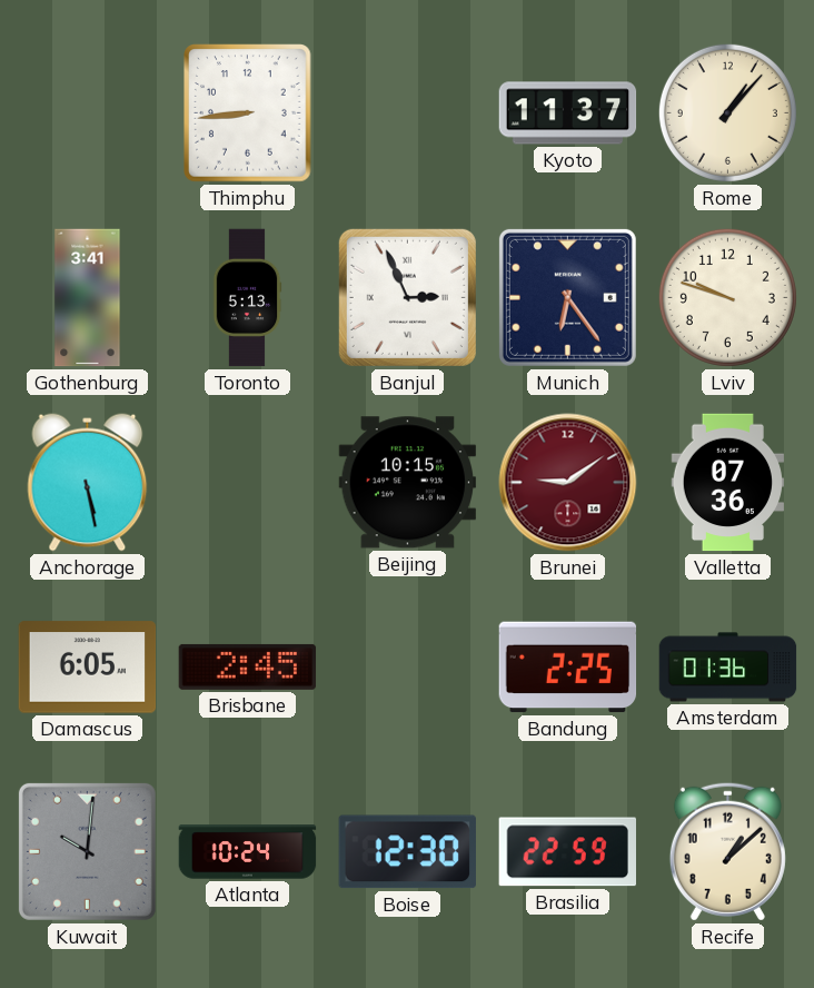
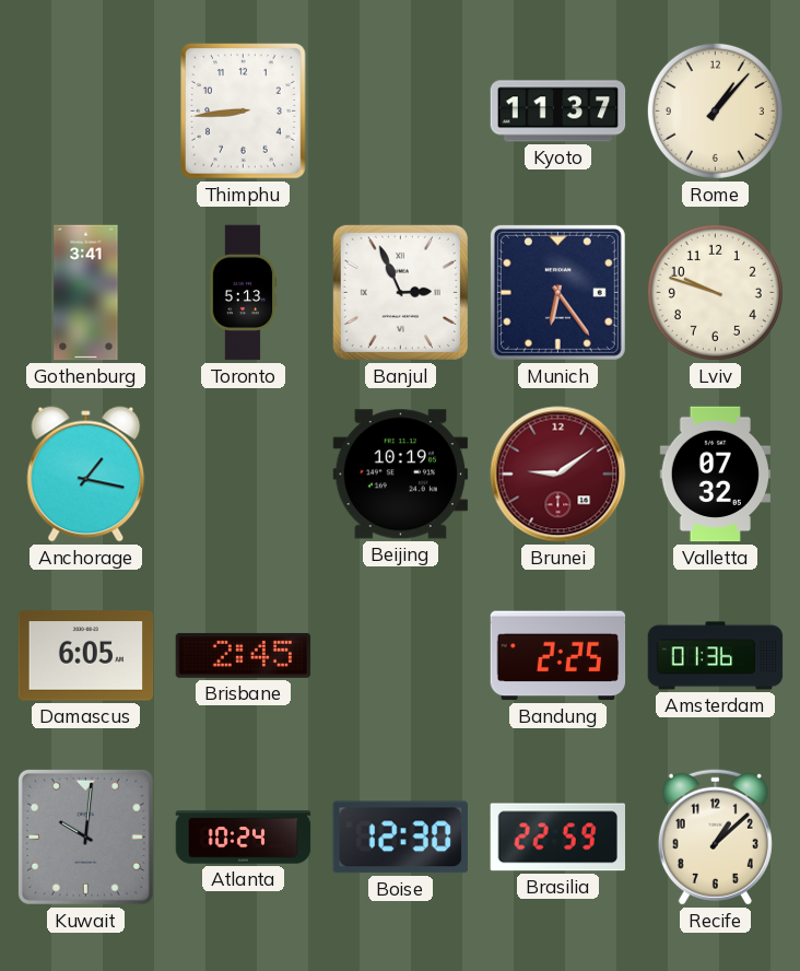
Anchorage: 5:28 -> 1:17 (86, 475)
Beijing: 10:15 -> 10:19 (401, 475)
Valletta: 07:36 -> 07:32 (715, 475)
